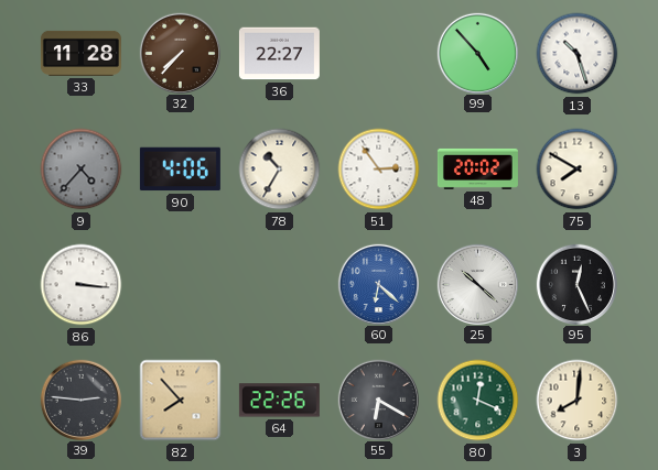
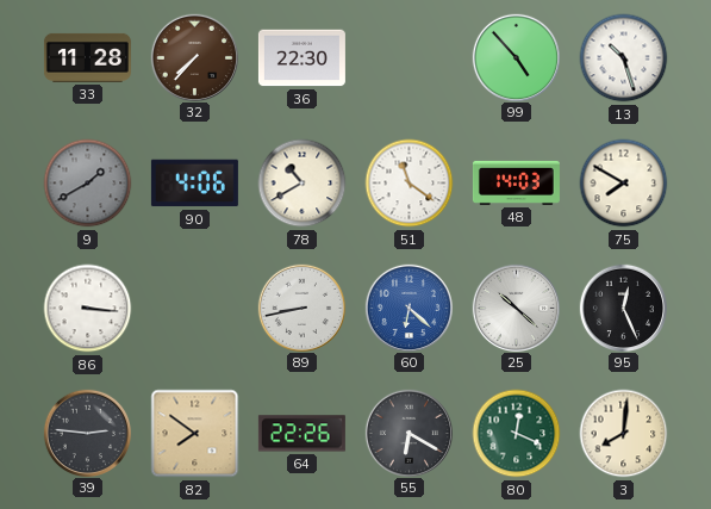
36: 22:27 -> 22:30 (301, 58)
9: 4:37 -> 1:40 (88, 184)
78: 10:35 -> 10:40 (303, 184)
51: 2:54 -> 11:21 (410, 184)
48: 20:02 -> 14:03 (516, 182)
89: none -> 8:43 (301, 308)
82: 7:53 -> 7:51 (195, 434)
